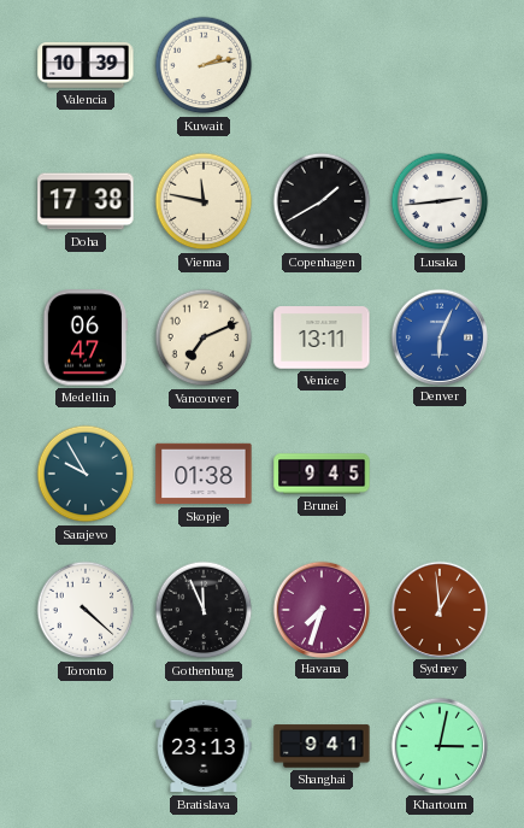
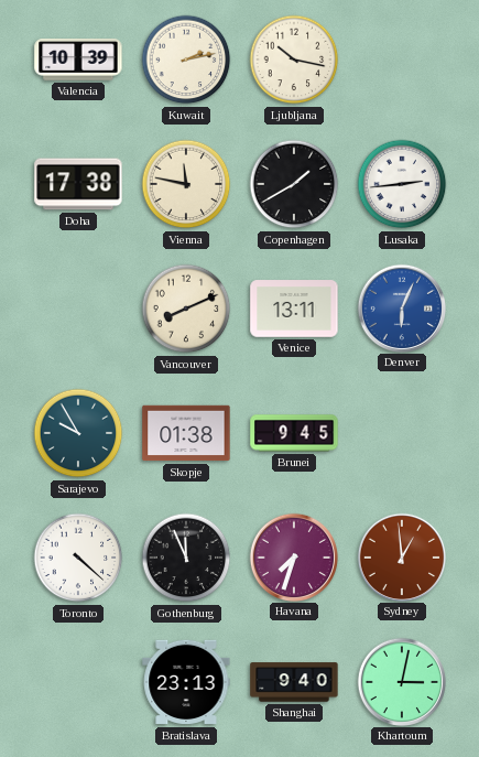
Ljubljana: none -> 10:17 (294, 60)
Medellin: 06:47 -> none (86, 337)
Vancouver: 7:11 -> 8:11 (186, 309)
Shanghai: 9:41 -> 9:40 (294, 682)
